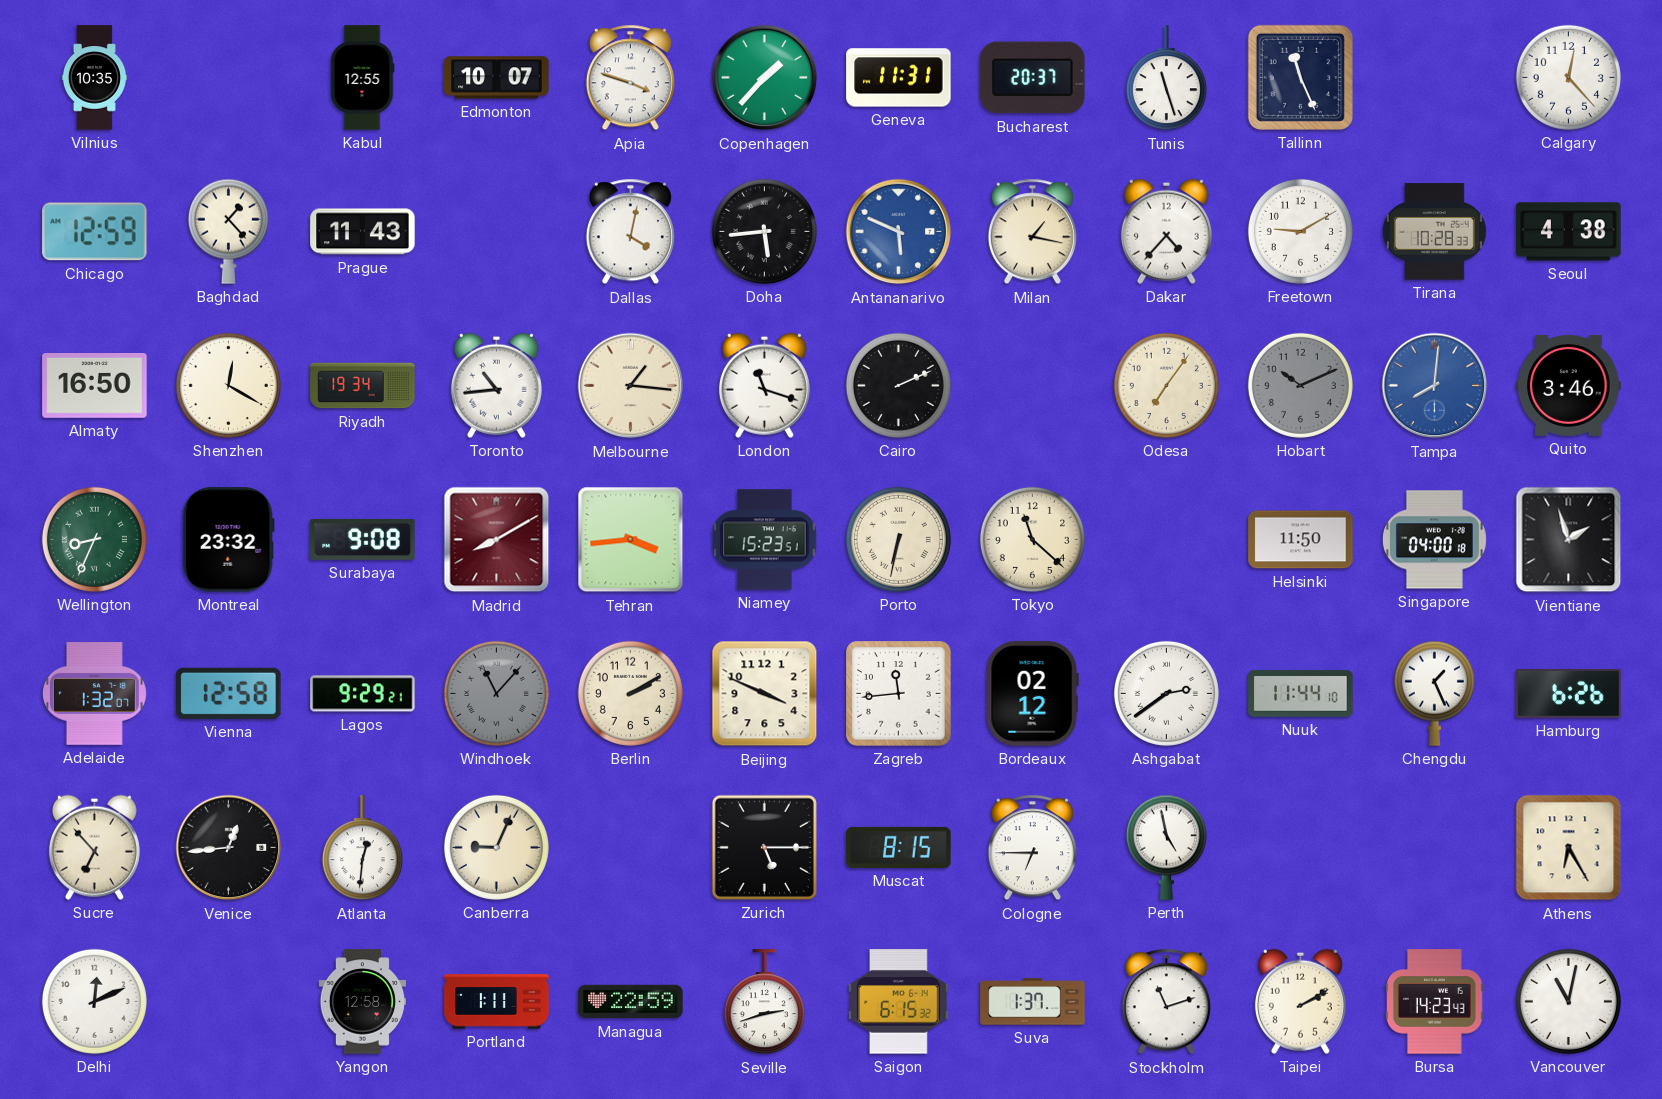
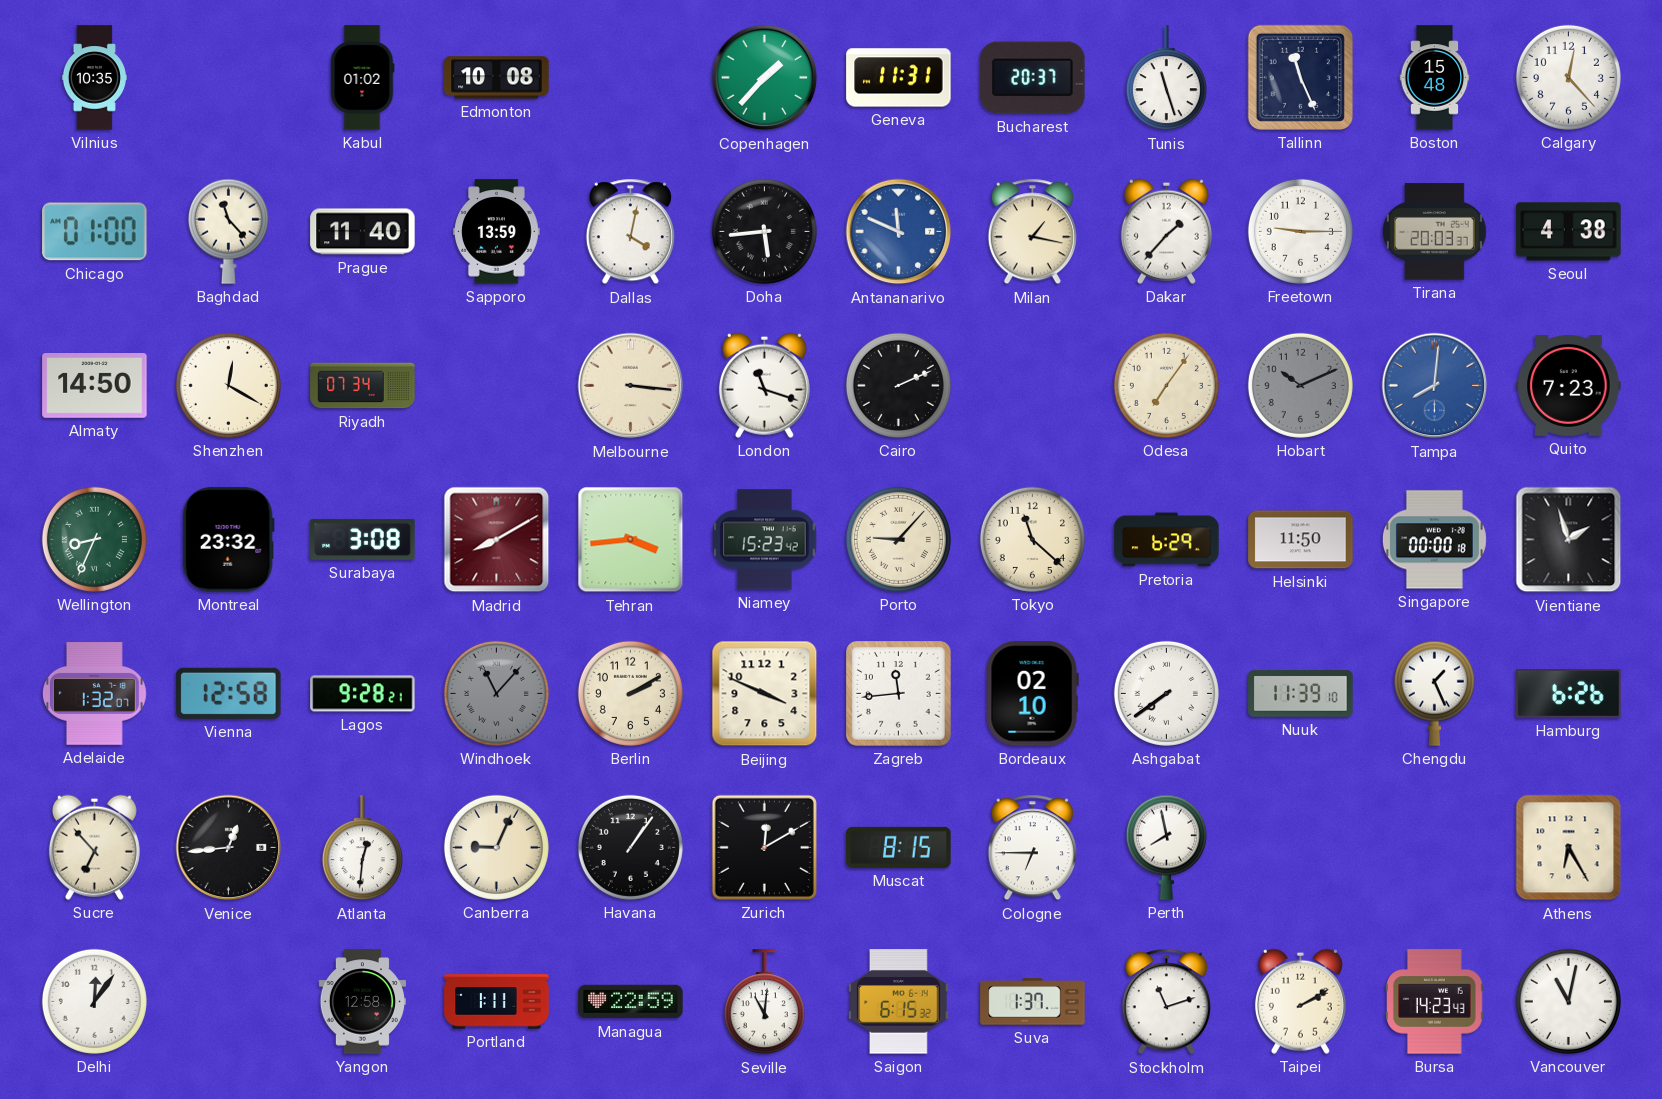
Kabul: 12:55 -> 01:02 (362, 78)
Edmonton: 10:07 -> 10:08 (497, 78)
Apia: 3:48 -> none (630, 78)
Boston: none -> 15:48 (1435, 78)
Chicago: 12:59 -> 01:00 (95, 232)
Baghdad: 1:23 -> 11:23 (228, 231)
Prague: 11:43 -> 11:40 (363, 232)
Sapporo: none -> 13:59 (497, 232)
Antananarivo: 5:49 -> 11:49 (899, 232)
Dakar: 4:37 -> 1:37 (1166, 231)
Freetown: 9:10 -> 9:15 (1300, 231)
Tirana: 10:28 -> 20:03 (1434, 232)
Almaty: 16:50 -> 14:50 (95, 386)
Riyadh: 19:34 -> 07:34 (363, 386)
Toronto: 10:44 -> none (496, 385)
Melbourne: 1:16 -> 3:16 (631, 386)
Quito: 3:46 -> 7:23 (1569, 385)
Surabaya: 9:08 -> 3:08 (363, 539)
Niamey: 15:23:51 -> 15:23:42 (765, 540)
Porto: 6:32 -> 9:07 (898, 539)
Pretoria: none -> 6:29 (1167, 540)
Singapore: 04:00 -> 00:00 (1434, 540)
Lagos: 9:29 -> 9:28 (363, 694)
Bordeaux: 02:12 -> 02:10 (1032, 694)
Ashgabat: 2:39 -> 7:39 (1166, 693)
Nuuk: 11:44 -> 11:39 (1301, 694)
Havana: none -> 1:06 (630, 847)
Zurich: 5:15 -> 12:10 (764, 847)
Perth: 4:58 -> 7:58 (1166, 847)
Delhi: 12:11 -> 12:06 (94, 1001)
Seville: 2:42 -> 11:01 (764, 1002)
